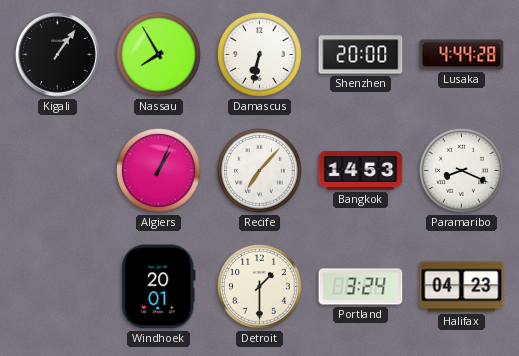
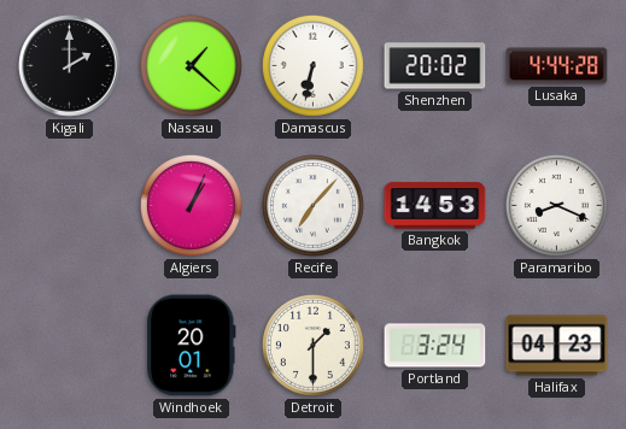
Kigali: 1:06 -> 2:00 (70, 66)
Nassau: 7:55 -> 1:22 (191, 65)
Shenzhen: 20:00 -> 20:02 (435, 66)
